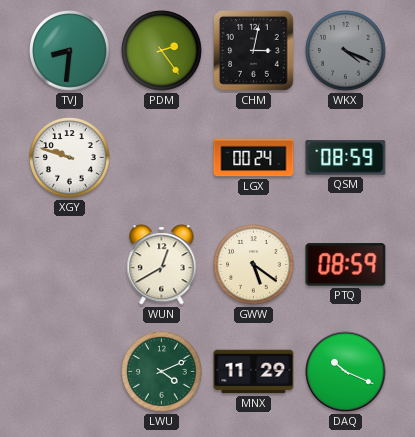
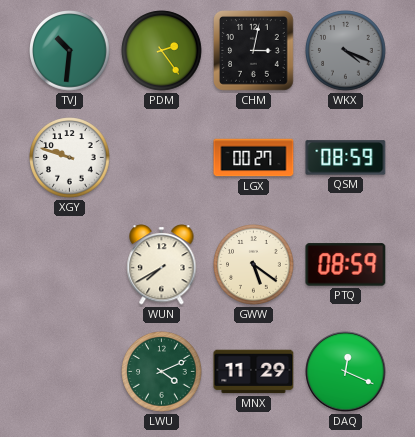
TVJ: 8:31 -> 10:31 (70, 51)
LGX: 00:24 -> 00:27 (254, 158)
WUN: 12:40 -> 7:40 (162, 265)
DAQ: 10:19 -> 12:19 (346, 372)
